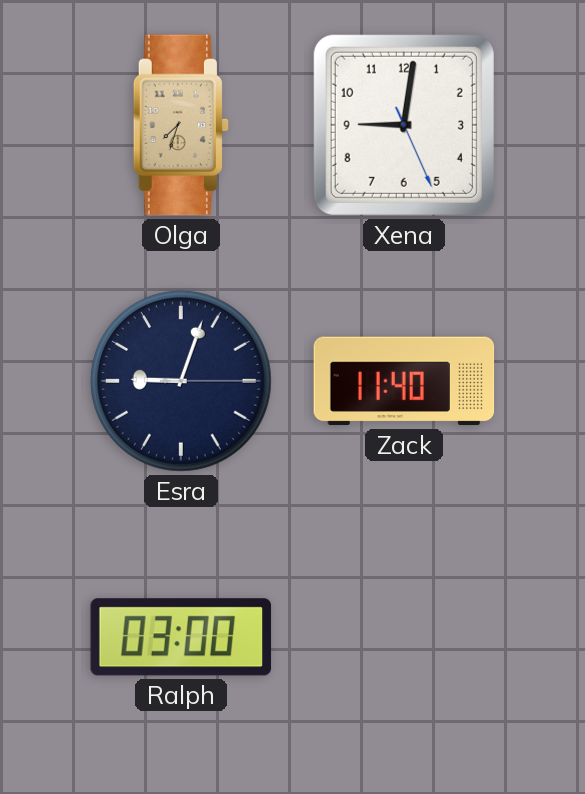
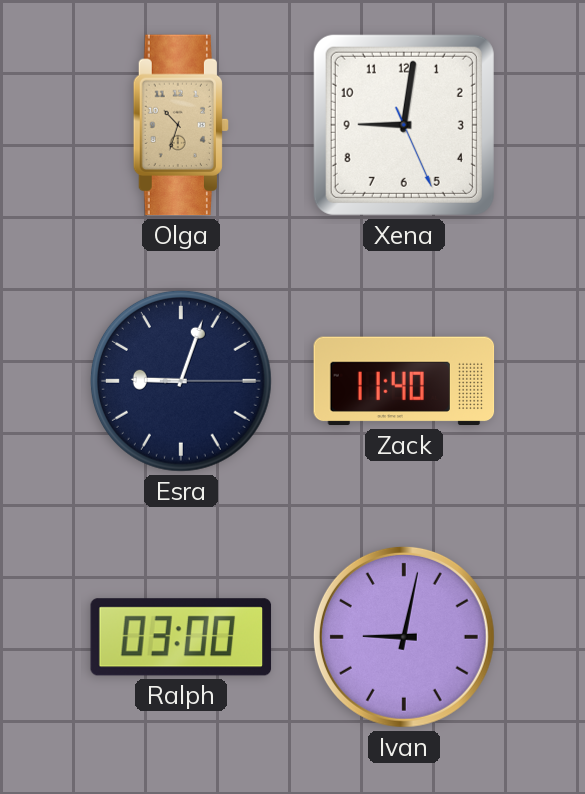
Olga: 7:33 -> 10:33 (181, 125)
Ivan: none -> 9:02 (404, 637)
